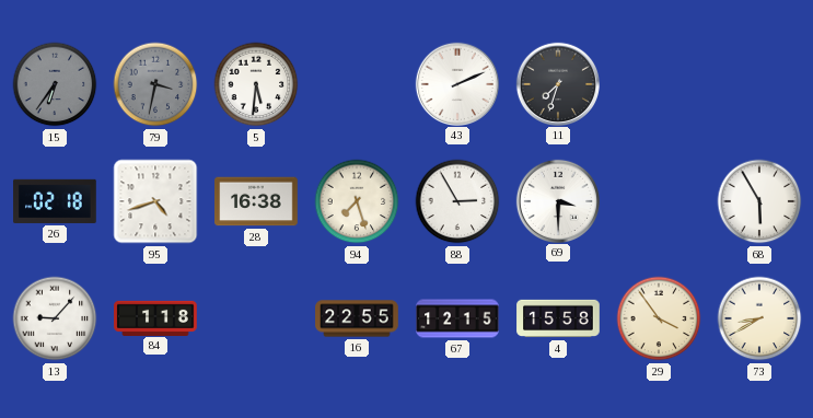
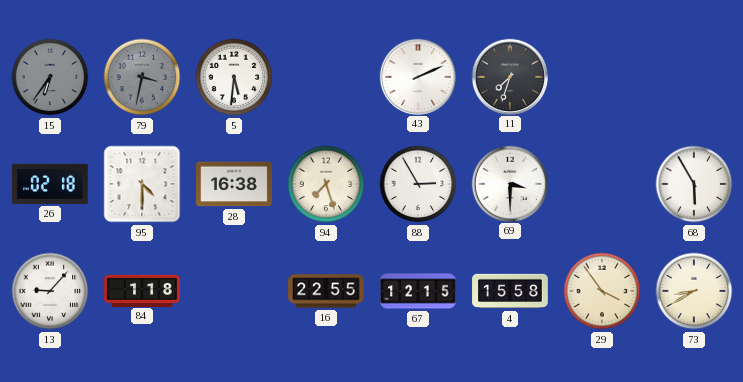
95: 4:42 -> 4:30 (142, 184)
